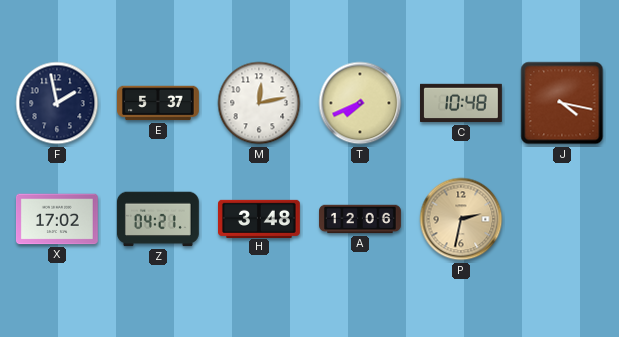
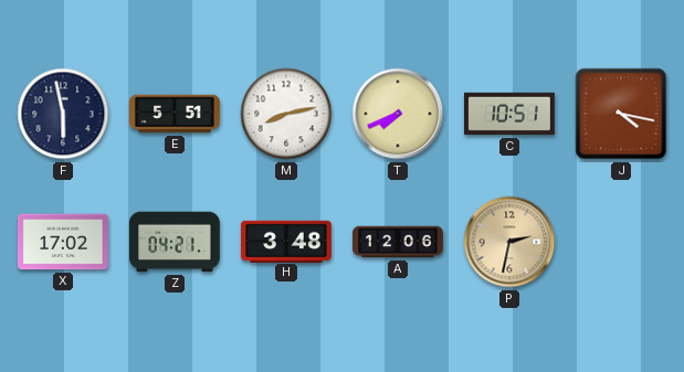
F: 1:58 -> 5:58 (63, 114)
E: 5:37 -> 5:51 (176, 114)
M: 12:13 -> 8:13 (286, 114)
C: 10:48 -> 10:51 (511, 114)
